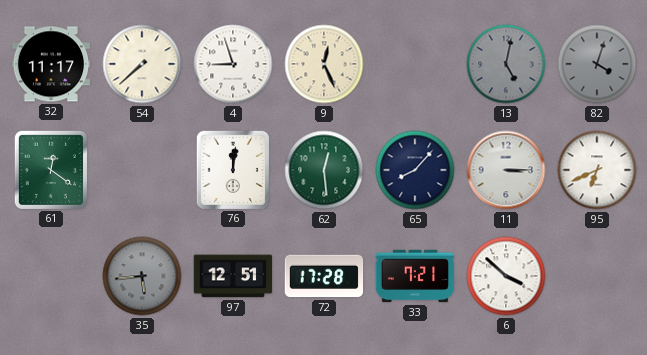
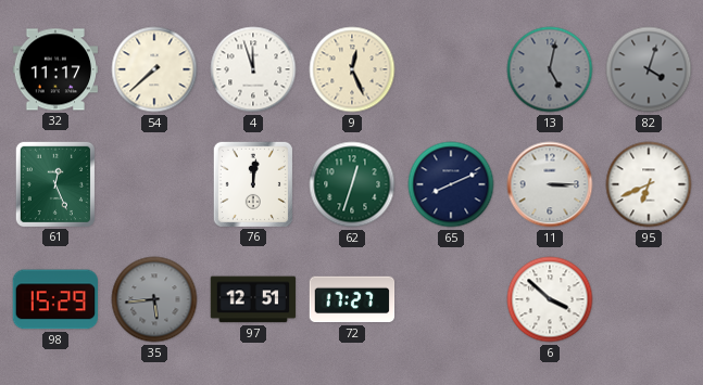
4: 8:57 -> 11:57 (253, 69)
61: 12:21 -> 12:26 (55, 183)
62: 12:29 -> 12:33 (352, 184)
65: 8:07 -> 8:11 (451, 184)
98: none -> 15:29 (54, 299)
72: 17:28 -> 17:27 (352, 299)
33: 7:21 -> none (415, 276)
